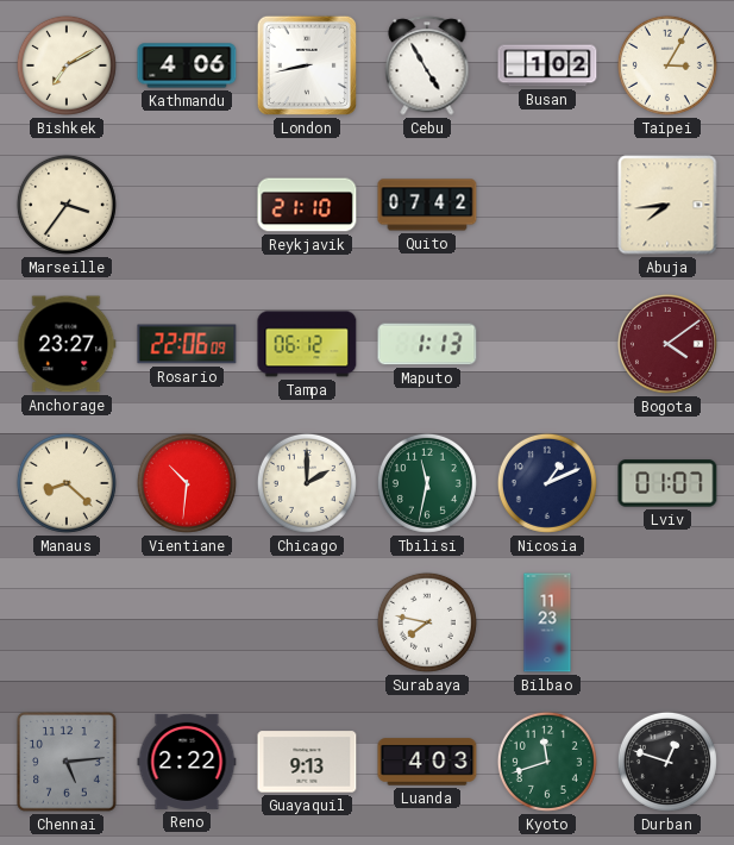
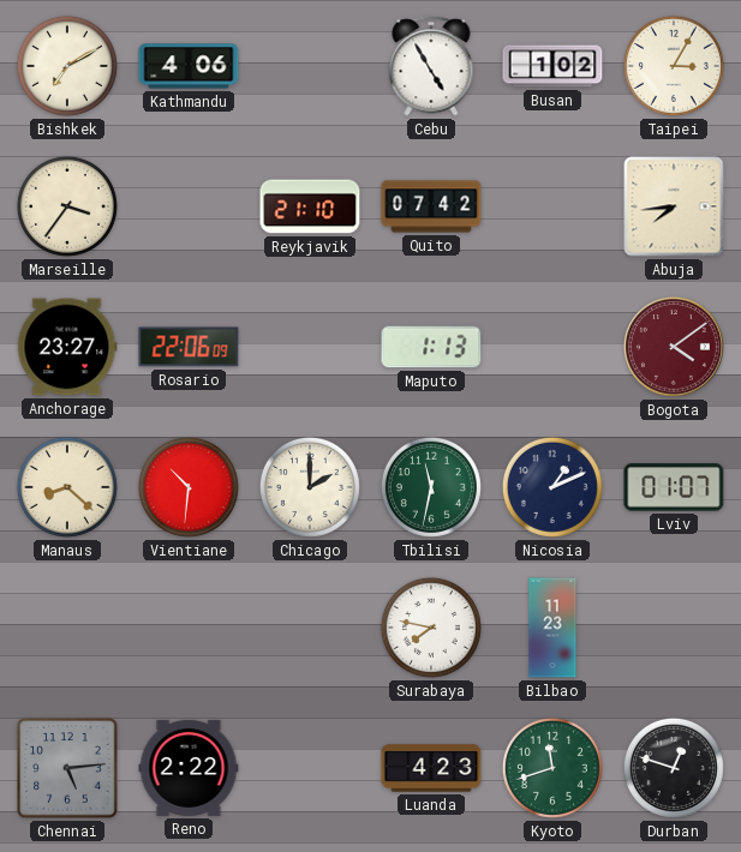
London: 8:43 -> none (307, 65)
Tampa: 06:12 -> none (307, 344)
Guayaquil: 9:13 -> none (307, 762)
Luanda: 4:03 -> 4:23 (431, 768)
